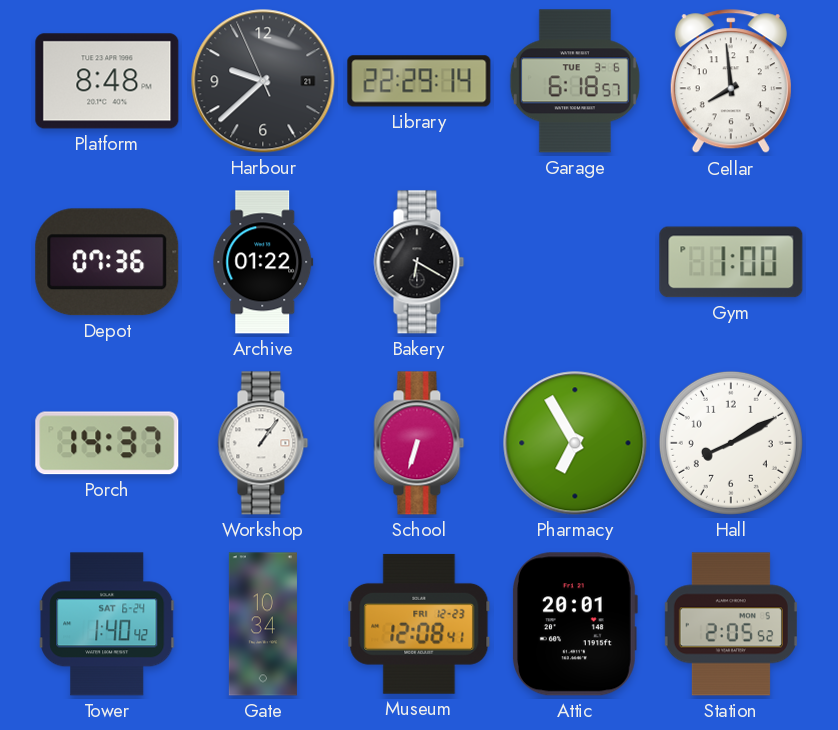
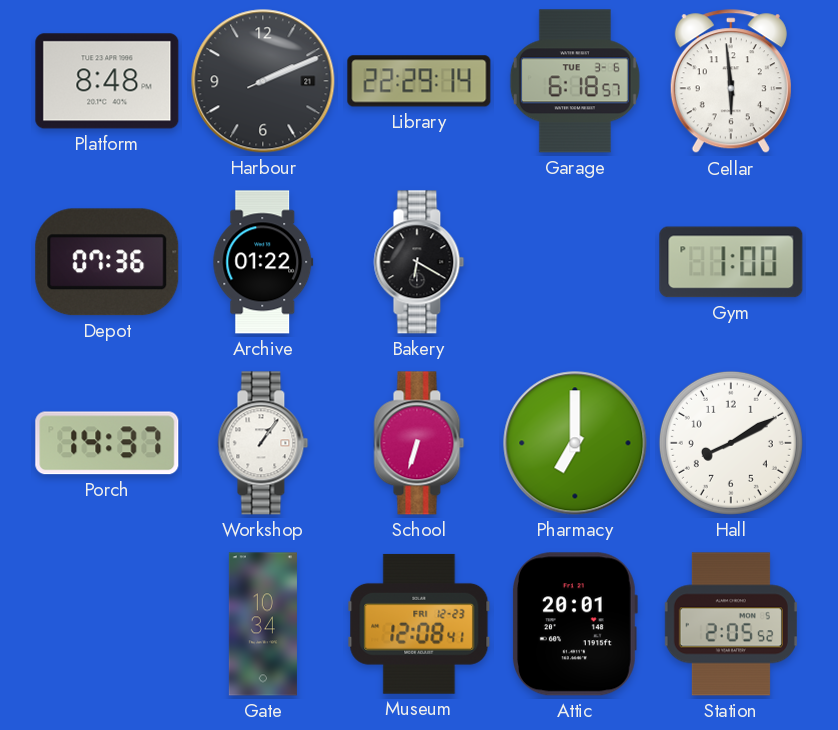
Harbour: 9:37 -> 2:11 (263, 81)
Cellar: 7:59 -> 5:59 (731, 82)
Pharmacy: 6:55 -> 7:00 (575, 443)
Tower: 1:40 -> none (107, 624)
